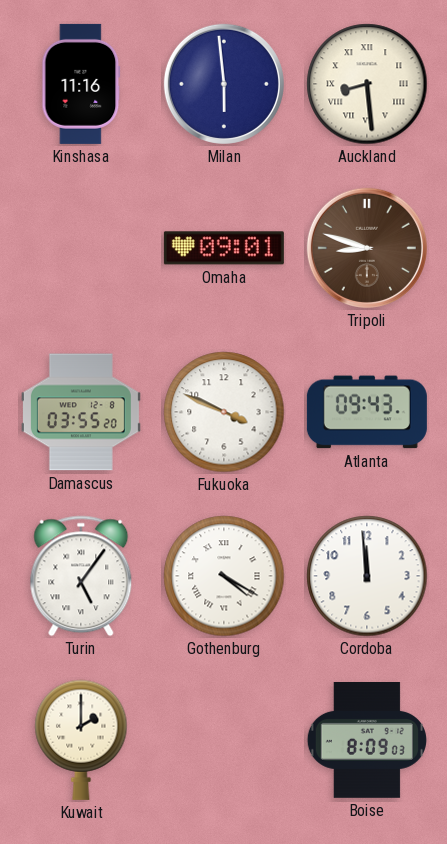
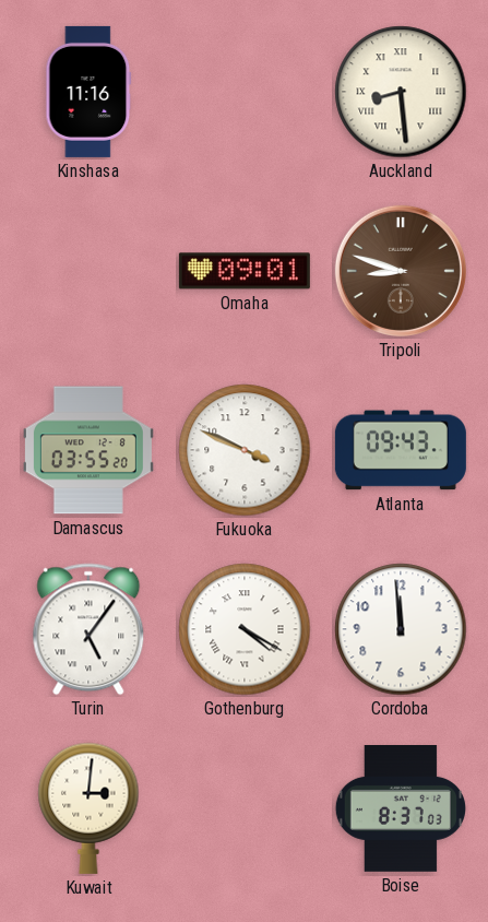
Milan: 5:59 -> none (224, 84)
Kuwait: 2:00 -> 3:01 (88, 808)
Boise: 8:09 -> 8:37 (401, 809)
